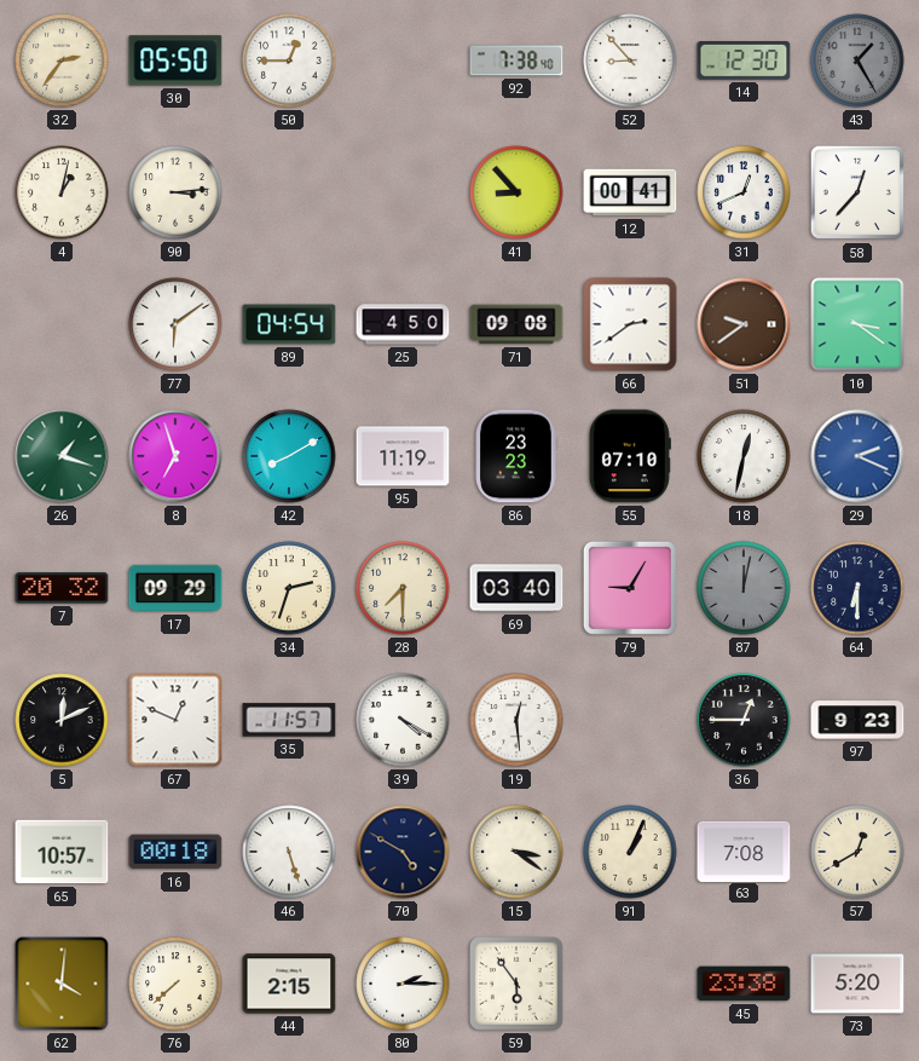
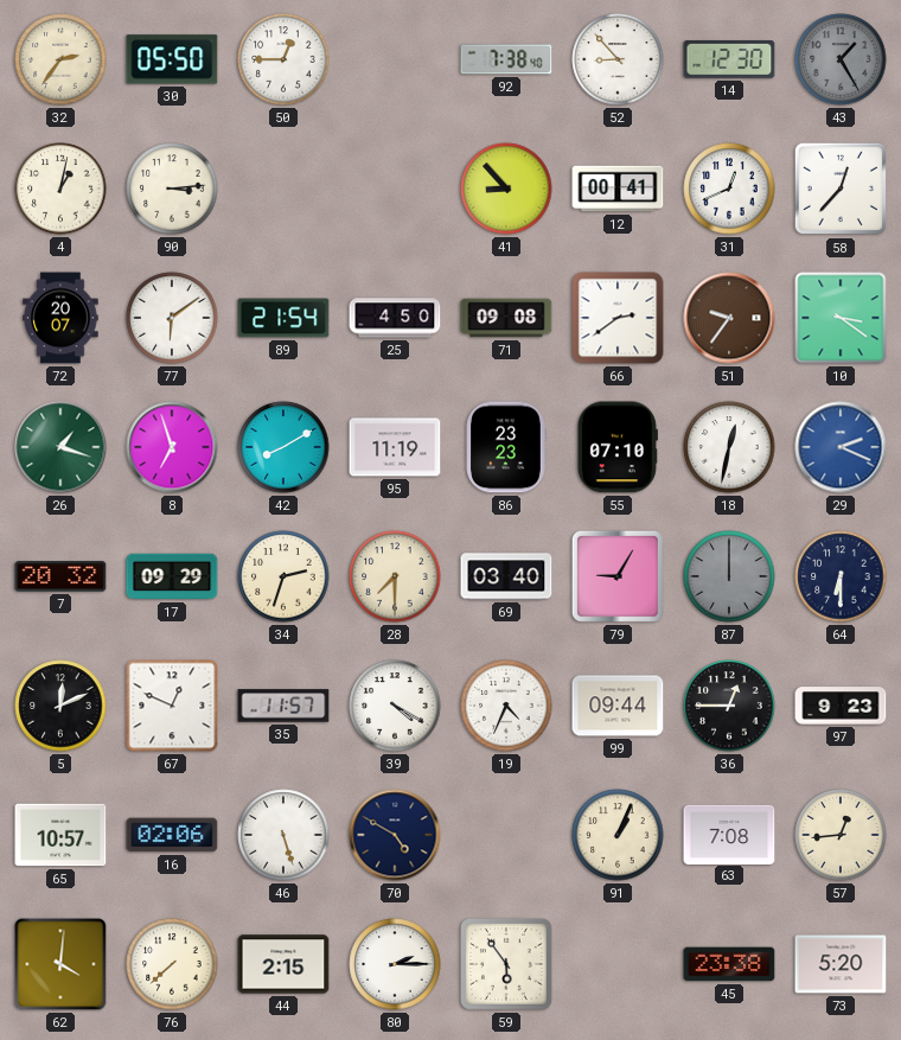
72: none -> 20:07 (60, 318)
89: 04:54 -> 21:54 (283, 318)
51: 9:39 -> 9:36 (729, 318)
87: 12:02 -> 12:00 (729, 576)
19: 12:29 -> 4:34 (506, 706)
99: none -> 09:44 (618, 706)
16: 00:18 -> 02:06 (172, 835)
15: 3:21 -> none (516, 852)
57: 12:40 -> 12:44 (841, 835)
